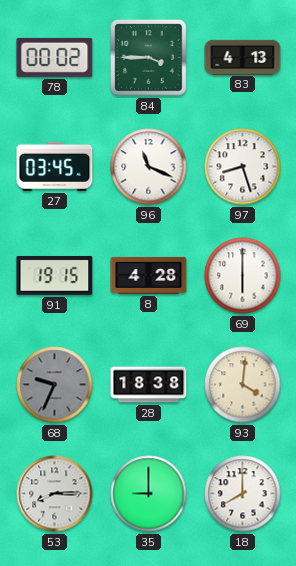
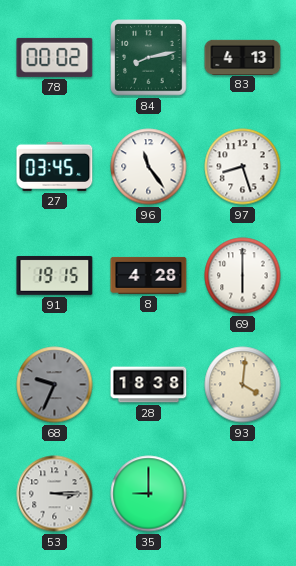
84: 3:45 -> 8:13 (149, 58)
96: 11:19 -> 11:24 (149, 167)
53: 8:15 -> 3:15 (55, 494)
18: 8:00 -> none (243, 494)
